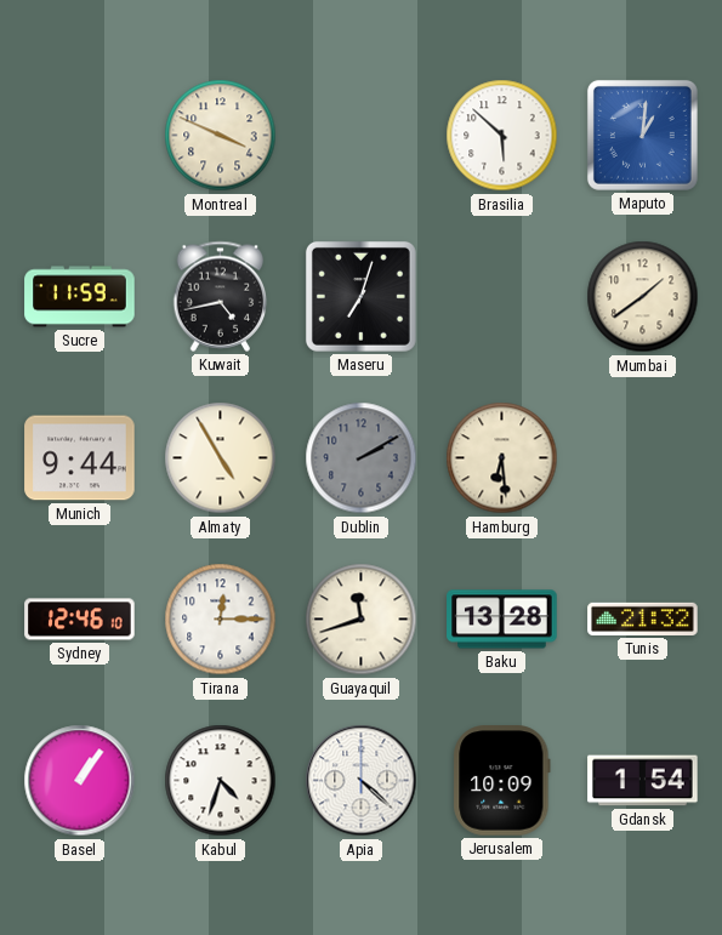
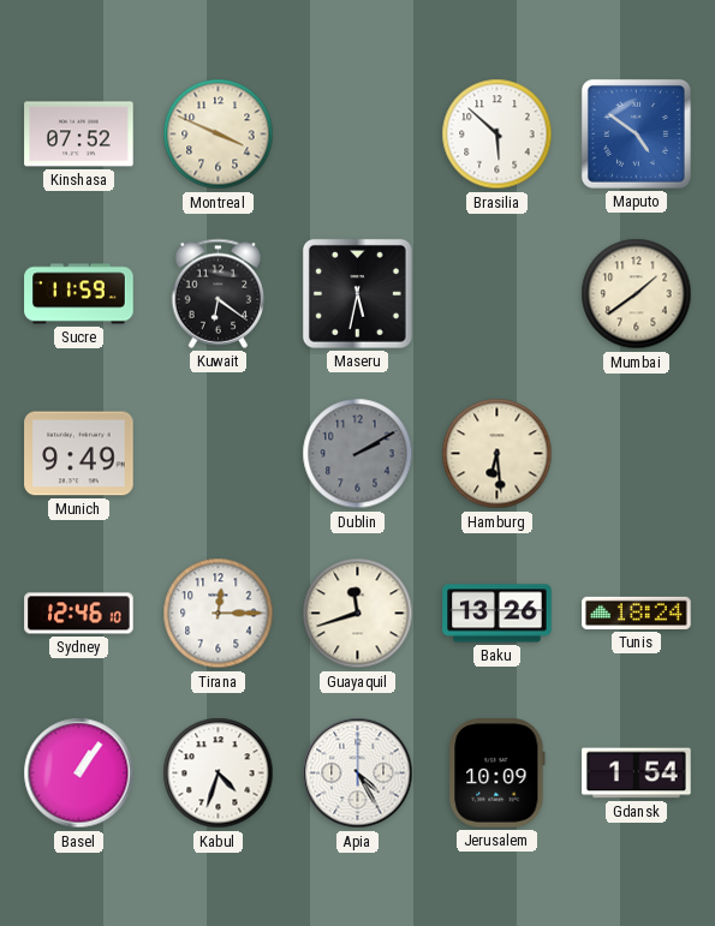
Kinshasa: none -> 07:52 (79, 135)
Maputo: 1:01 -> 4:51 (636, 133)
Kuwait: 4:43 -> 6:21 (219, 293)
Maseru: 7:03 -> 5:32 (357, 293)
Munich: 9:44 -> 9:49 (79, 454)
Almaty: 4:55 -> none (221, 458)
Baku: 13:28 -> 13:26 (497, 614)
Tunis: 21:32 -> 18:24 (637, 613)
Apia: 4:22 -> 4:25 (358, 773)
